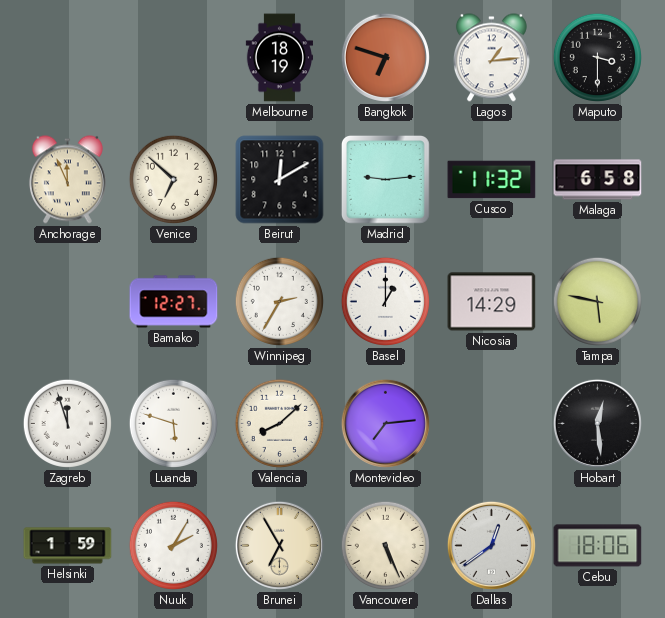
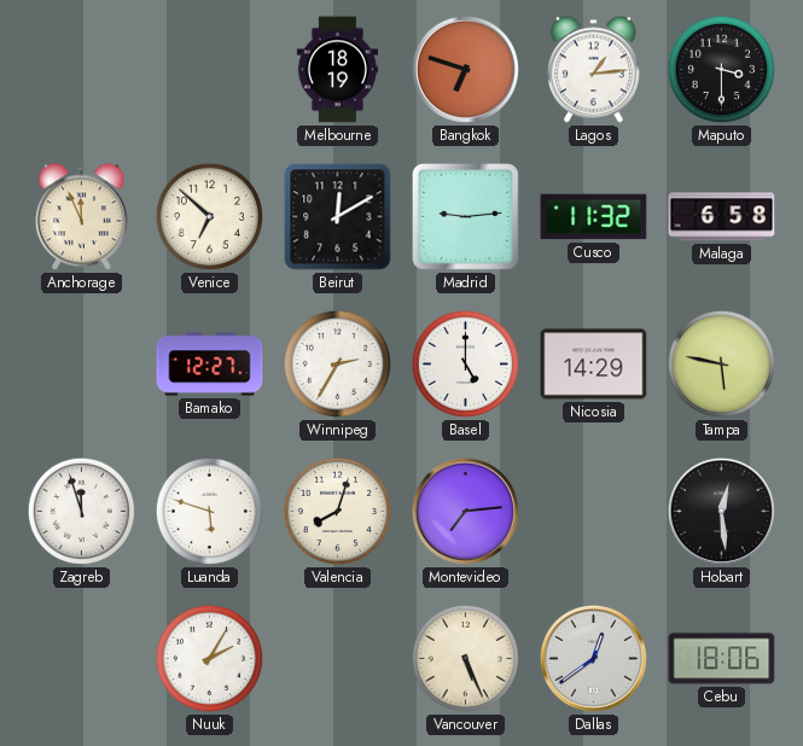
Basel: 1:00 -> 5:00 (465, 363)
Valencia: 8:08 -> 8:03 (337, 511)
Helsinki: 1:59 -> none (68, 546)
Brunei: 6:55 -> none (279, 545)
